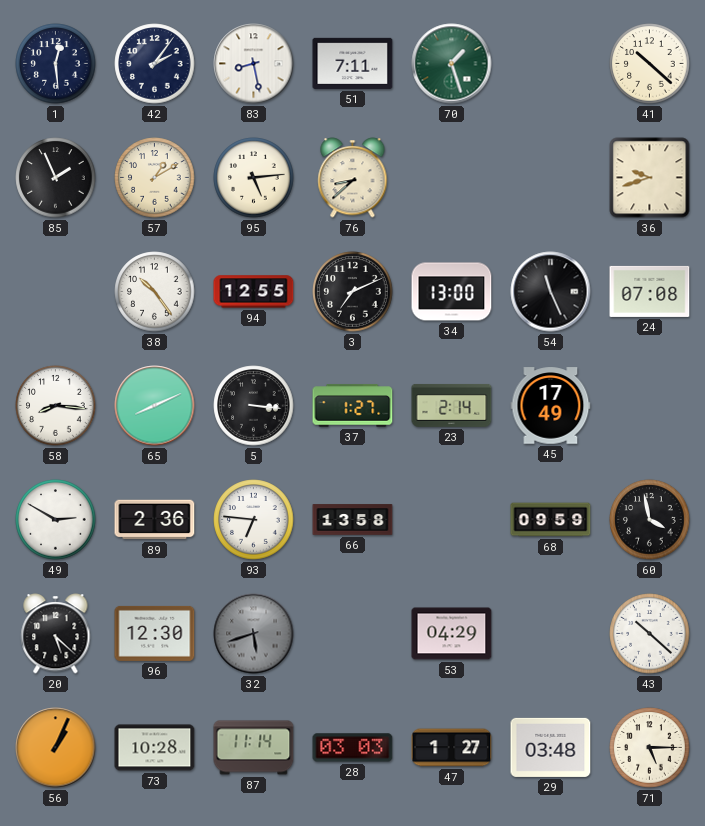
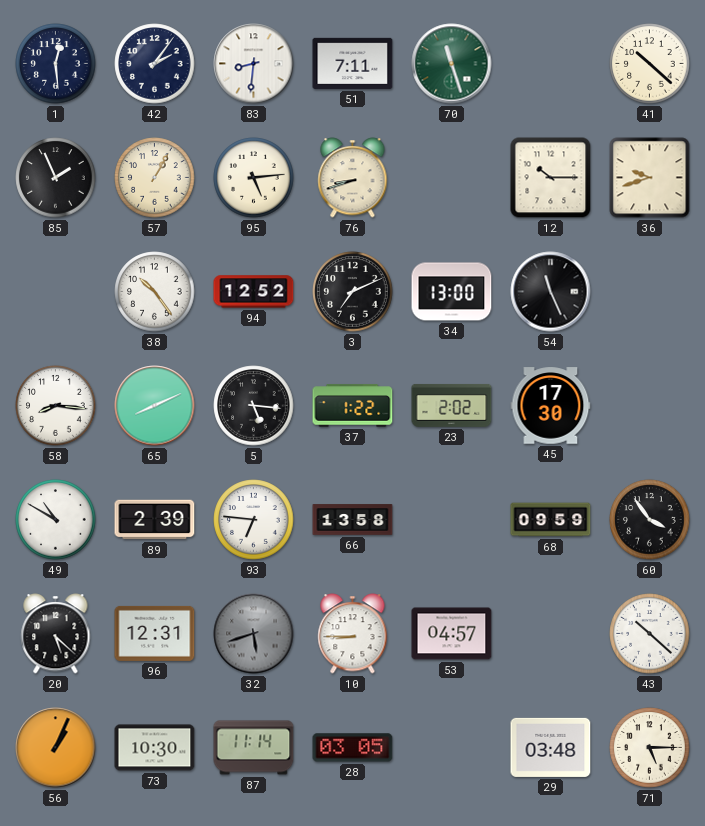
83: 8:28 -> 8:31 (254, 64)
70: 1:27 -> 11:27 (452, 64)
57: 1:10 -> 1:05 (155, 178)
76: 8:38 -> 8:42 (353, 178)
12: none -> 10:15 (551, 178)
94: 12:55 -> 12:52 (254, 292)
24: 07:08 -> none (650, 291)
5: 3:16 -> 5:16 (254, 406)
37: 1:27 -> 1:22 (353, 406)
23: 2:14 -> 2:02 (452, 405)
45: 17:49 -> 17:30 (551, 406)
49: 2:50 -> 10:50 (56, 520)
89: 2:36 -> 2:39 (155, 520)
60: 3:58 -> 3:54 (650, 520)
96: 12:30 -> 12:31 (155, 633)
10: none -> 8:45 (353, 634)
53: 04:29 -> 04:57 (452, 634)
73: 10:28 -> 10:30 (155, 748)
28: 03:03 -> 03:05 (353, 748)
47: 1:27 -> none (452, 748)
